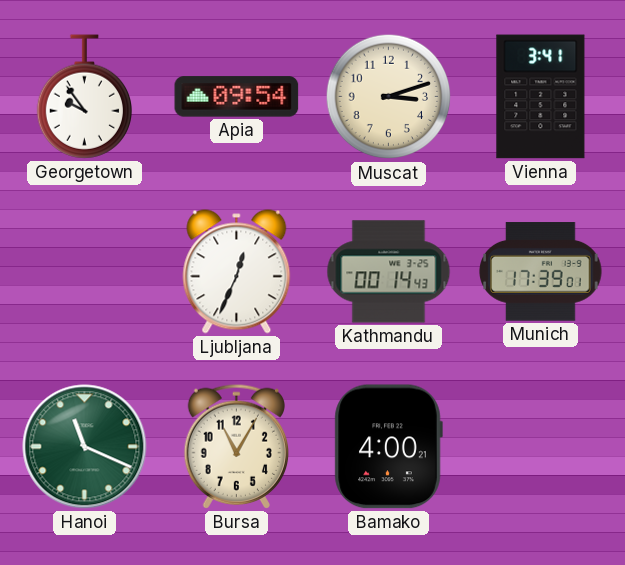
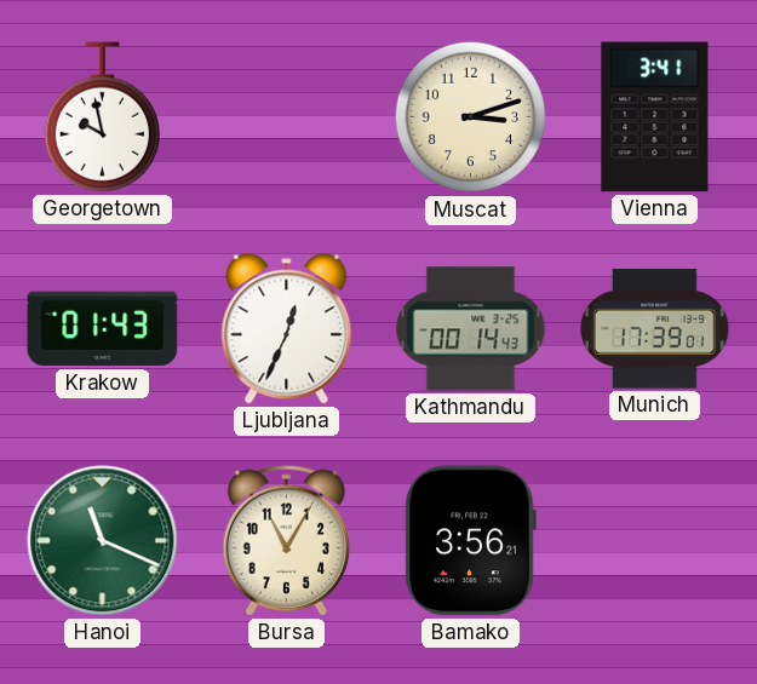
Georgetown: 9:54 -> 9:58 (102, 117)
Apia: 09:54 -> none (237, 97)
Krakow: none -> 01:43 (103, 329)
Bamako: 4:00 -> 3:56 (470, 541)
